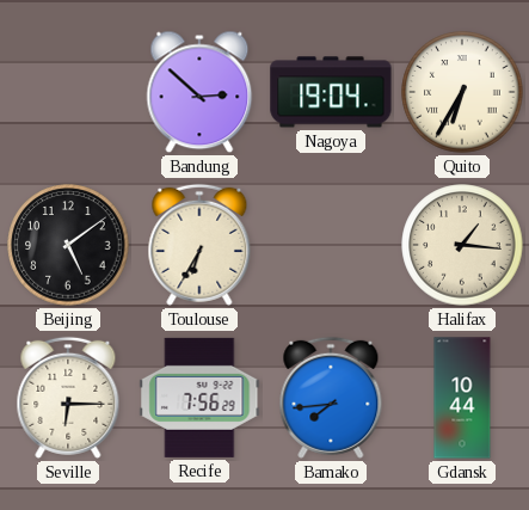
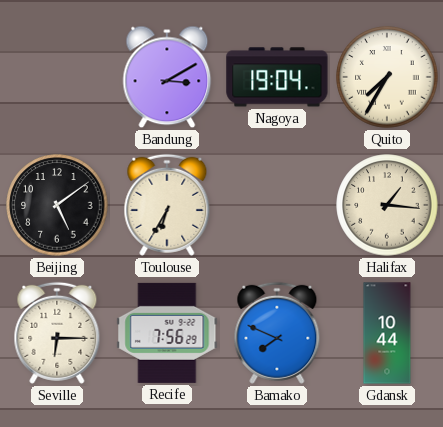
Bandung: 2:52 -> 3:10 (167, 77)
Quito: 6:35 -> 7:35 (387, 77)
Bamako: 7:44 -> 7:49 (277, 333)
